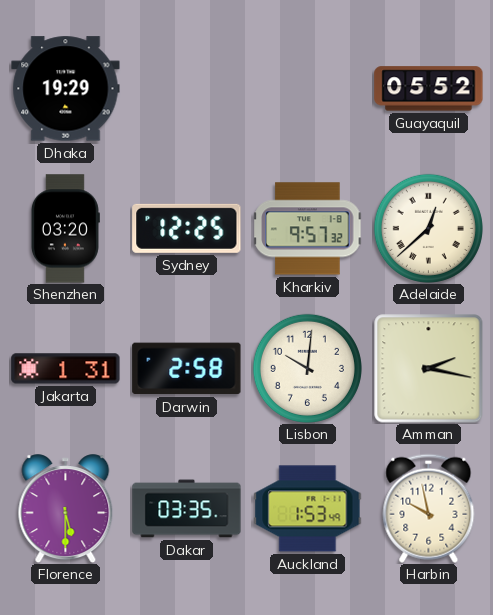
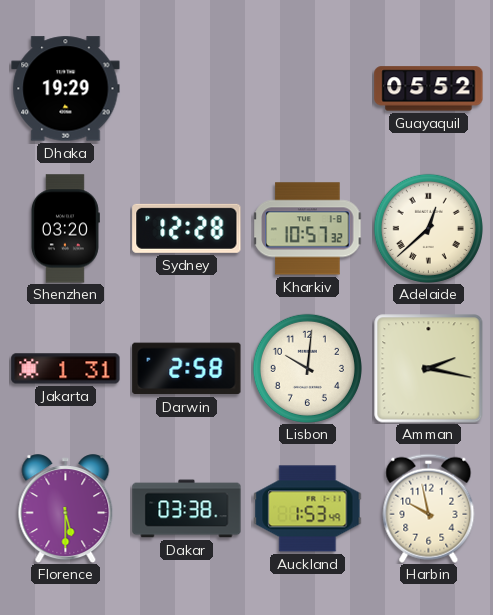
Sydney: 12:25 -> 12:28 (187, 228)
Kharkiv: 9:57 -> 10:57 (308, 229)
Dakar: 03:35 -> 03:38 (187, 509)
